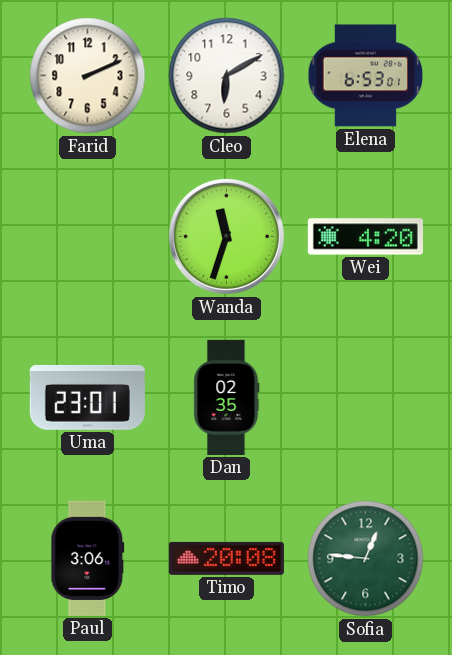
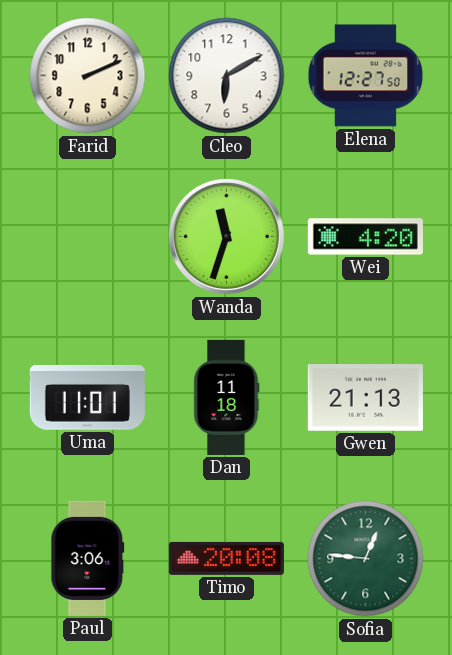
Elena: 6:53 -> 12:27 (366, 76)
Uma: 23:01 -> 11:01 (87, 397)
Dan: 02:35 -> 11:18 (227, 397)
Gwen: none -> 21:13 (365, 398)
